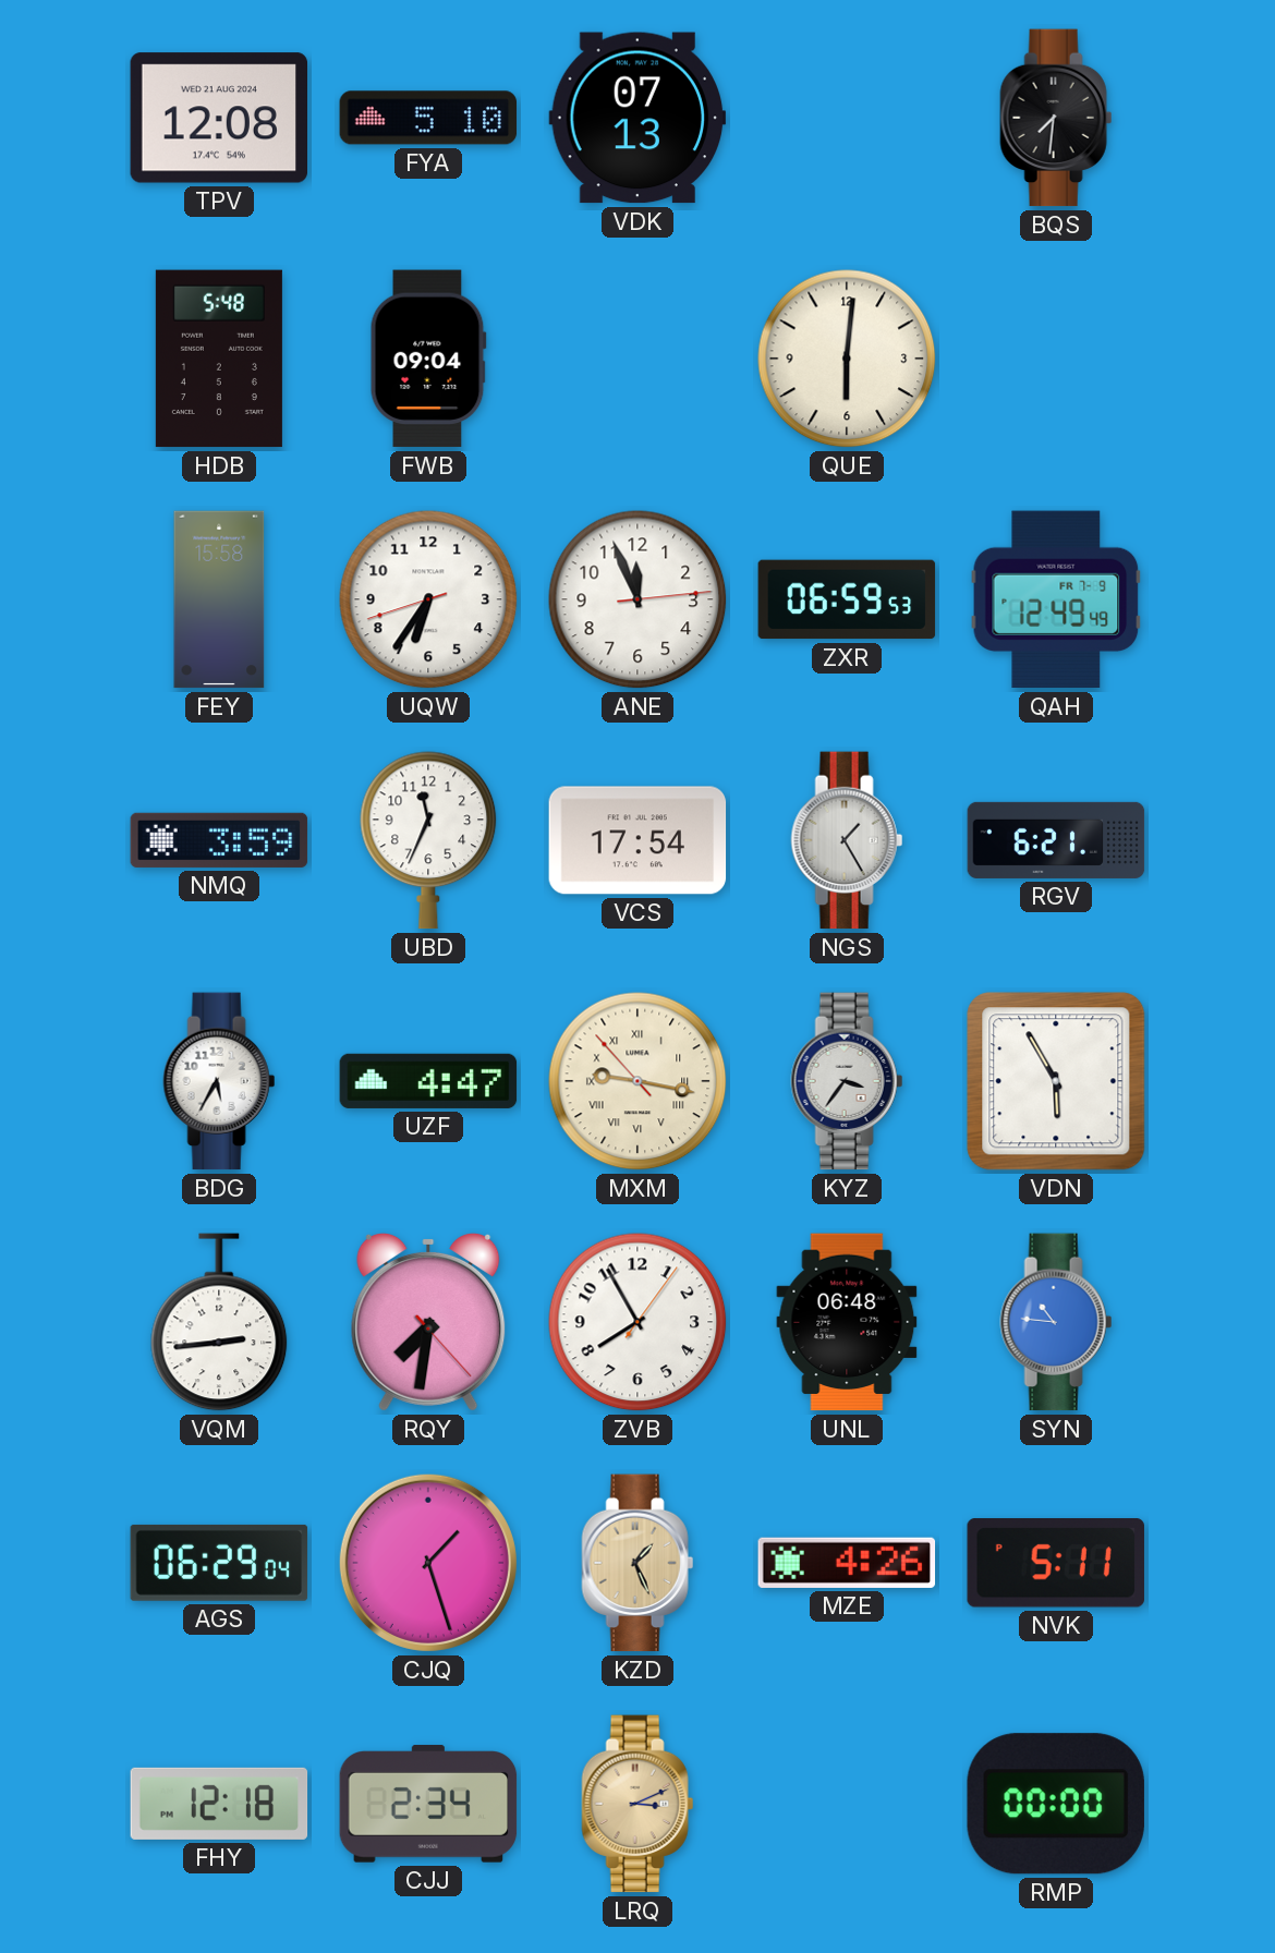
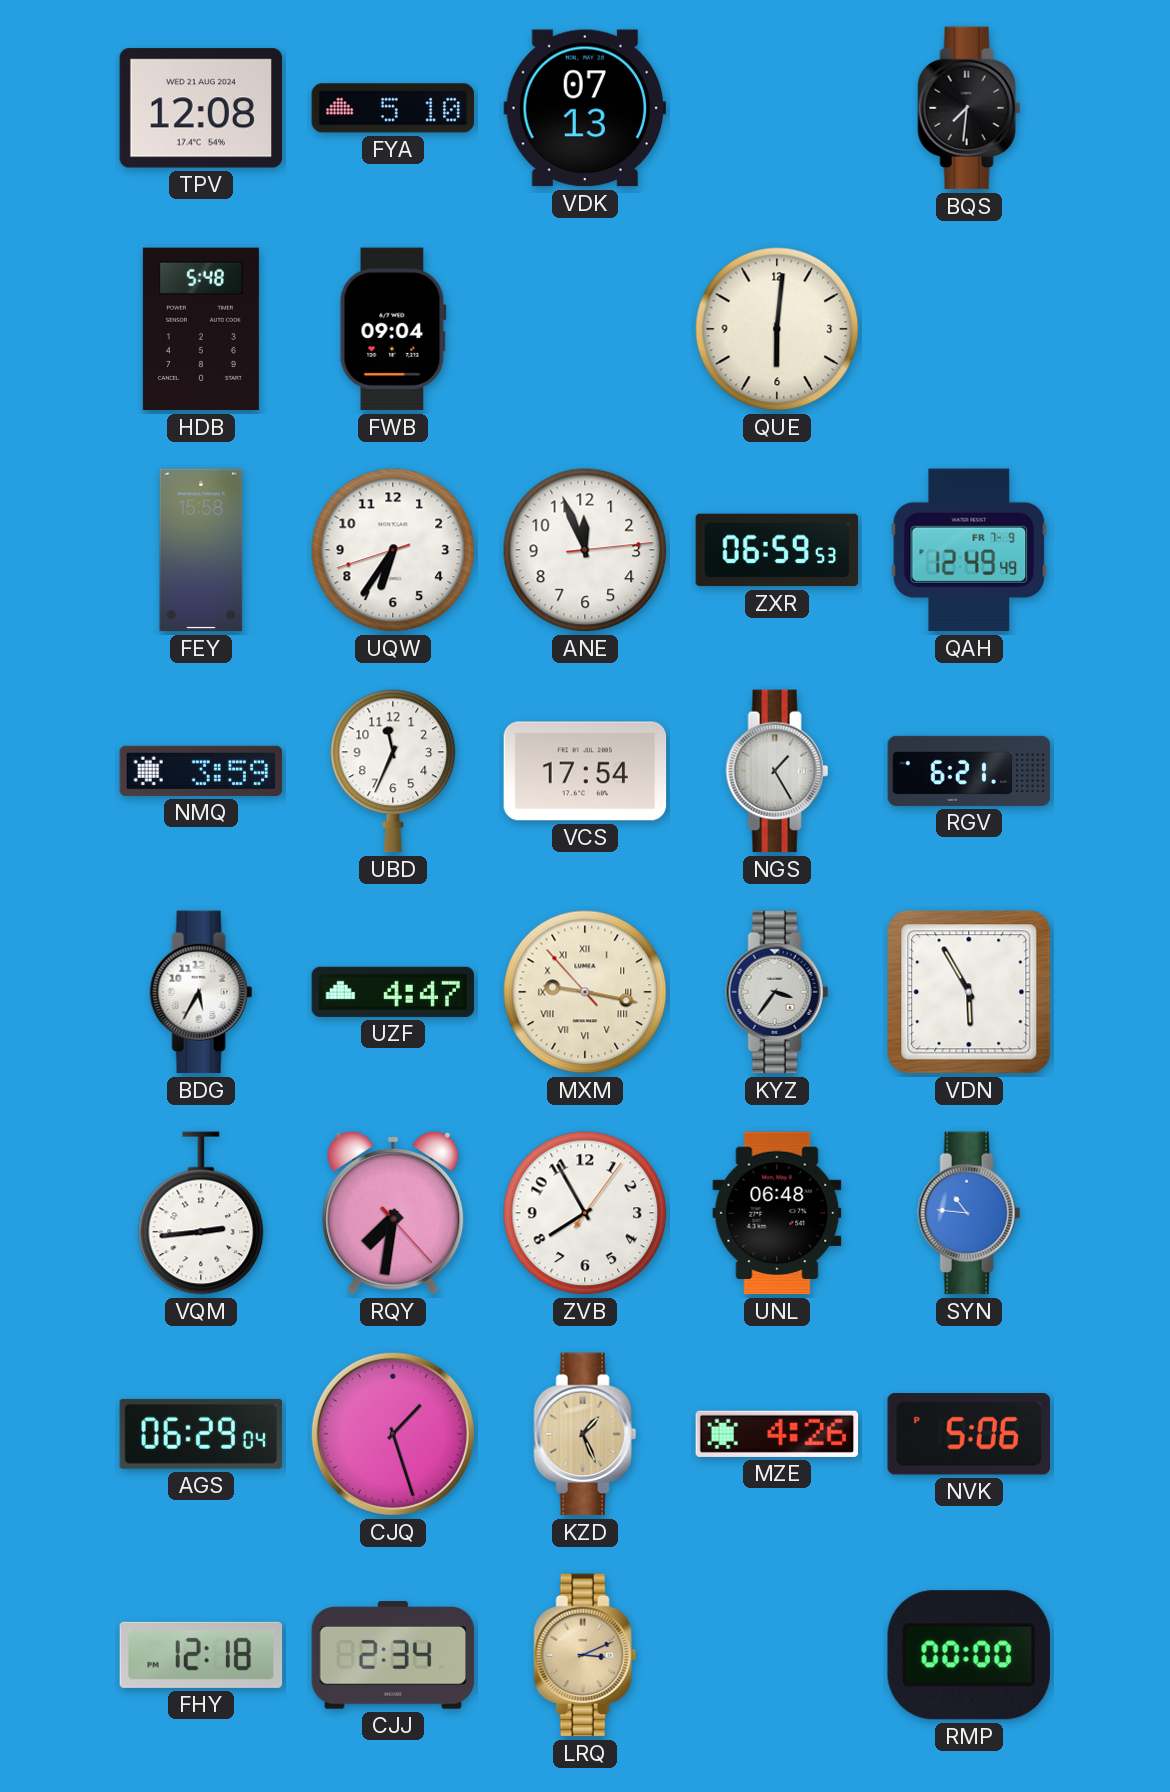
NVK: 5:11 -> 5:06 (969, 1434)
